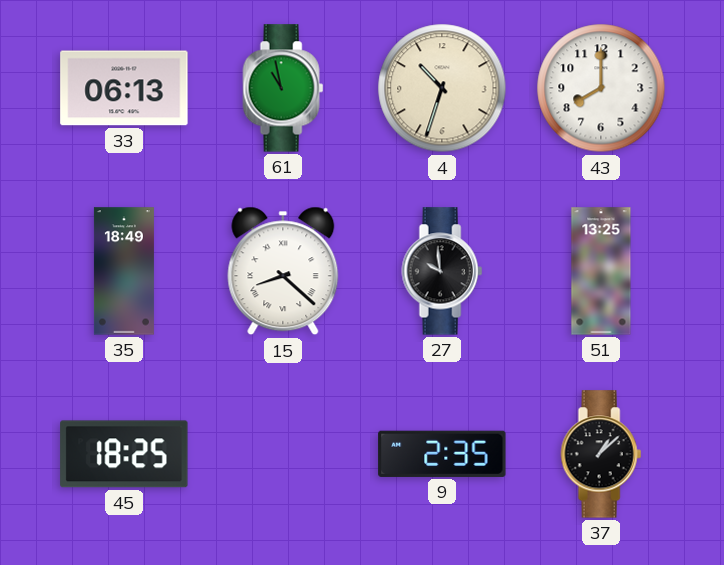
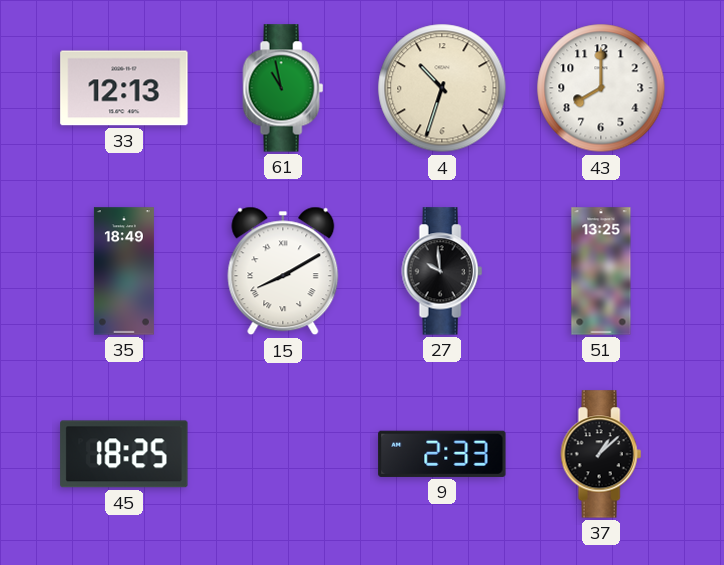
33: 06:13 -> 12:13 (124, 88)
15: 8:22 -> 8:10 (283, 271)
9: 2:35 -> 2:33 (442, 454)
